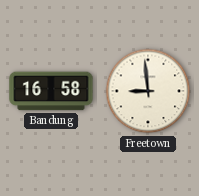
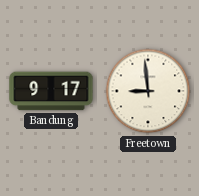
Bandung: 16:58 -> 9:17 (51, 91)
